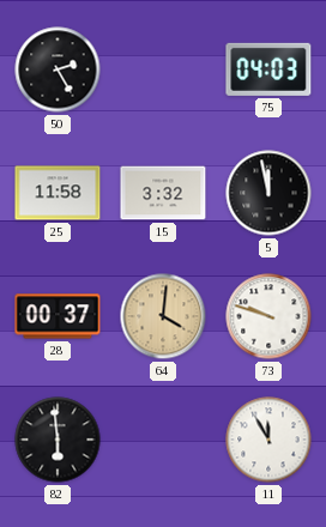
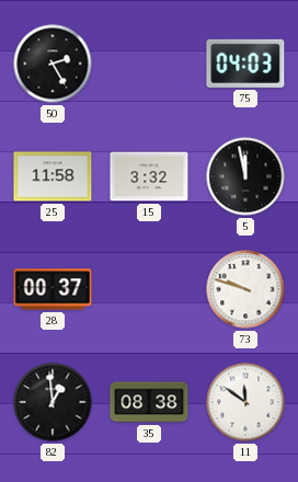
64: 4:01 -> none (163, 316)
82: 5:59 -> 12:59 (53, 402)
35: none -> 08:38 (149, 402)
11: 11:55 -> 11:51 (245, 402)
